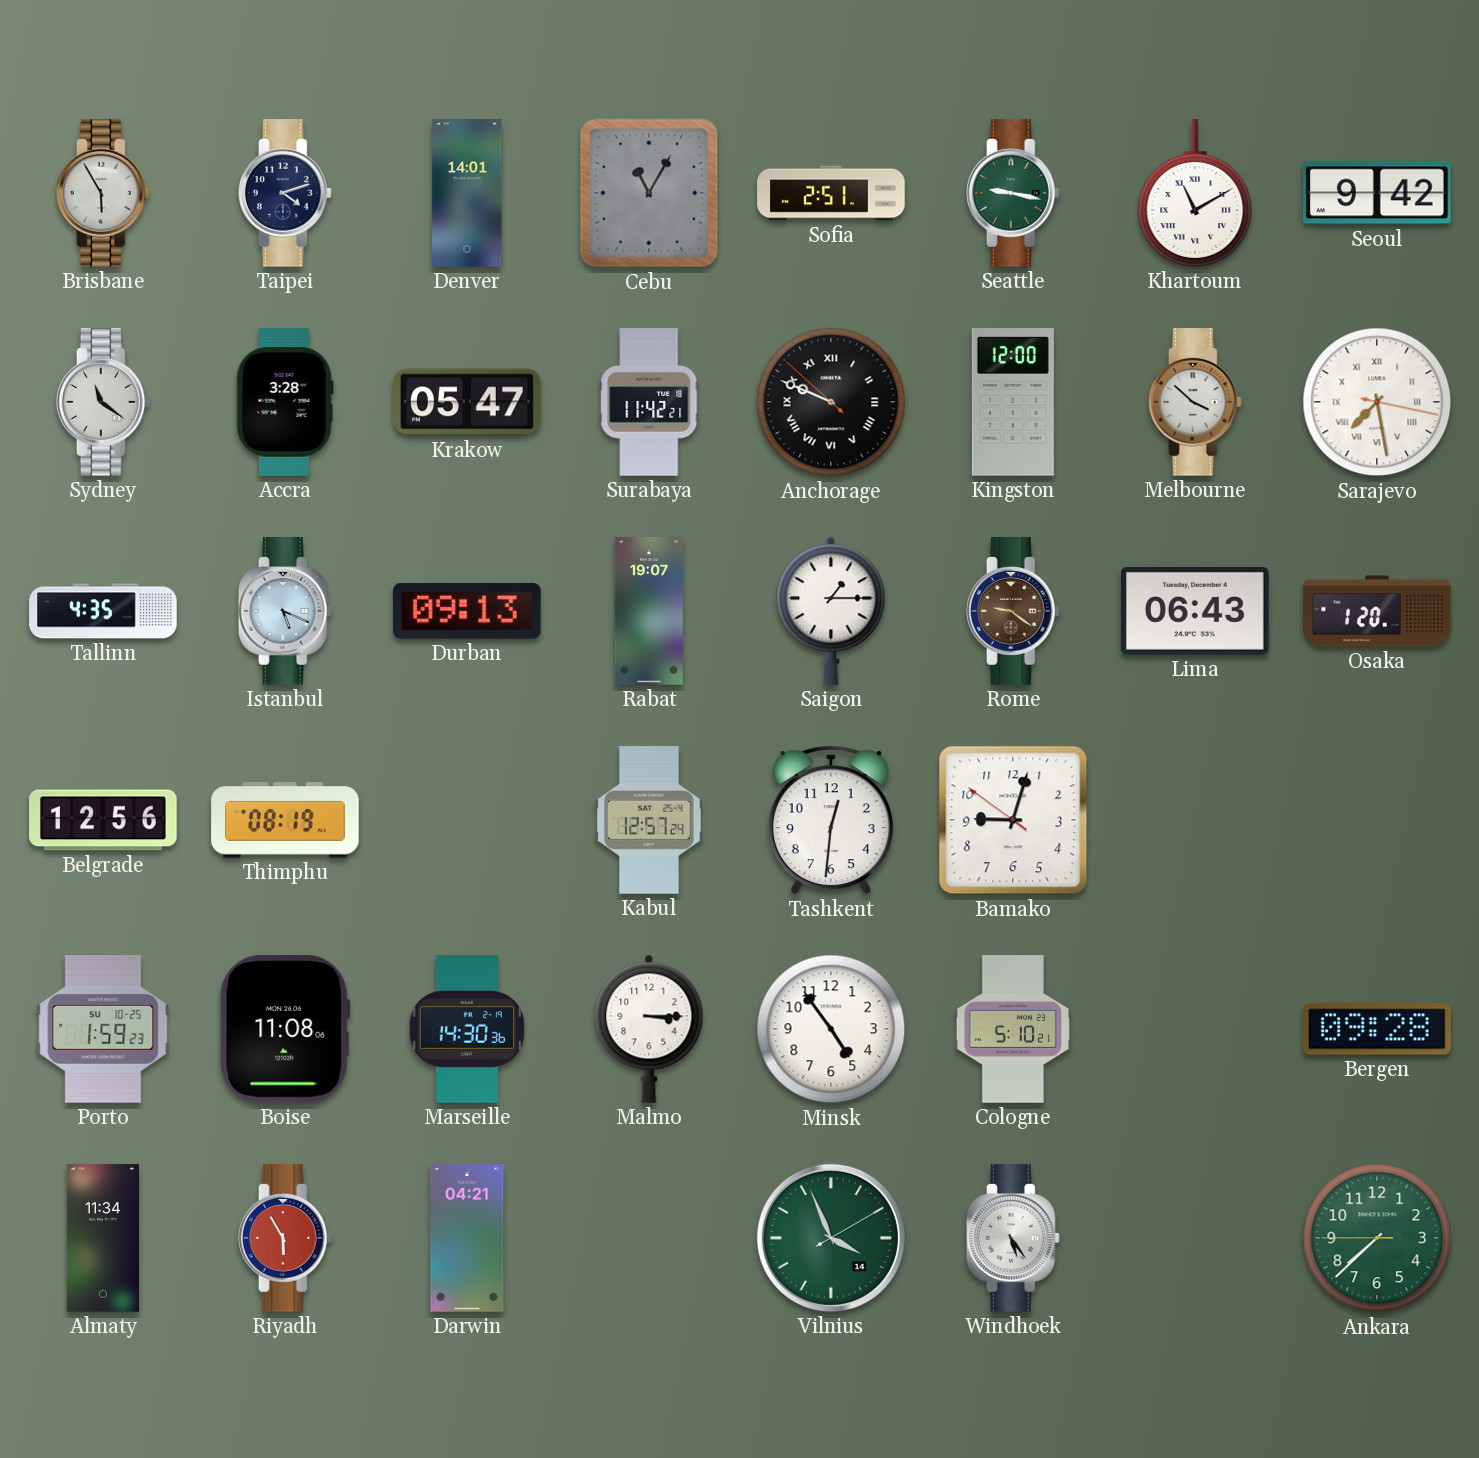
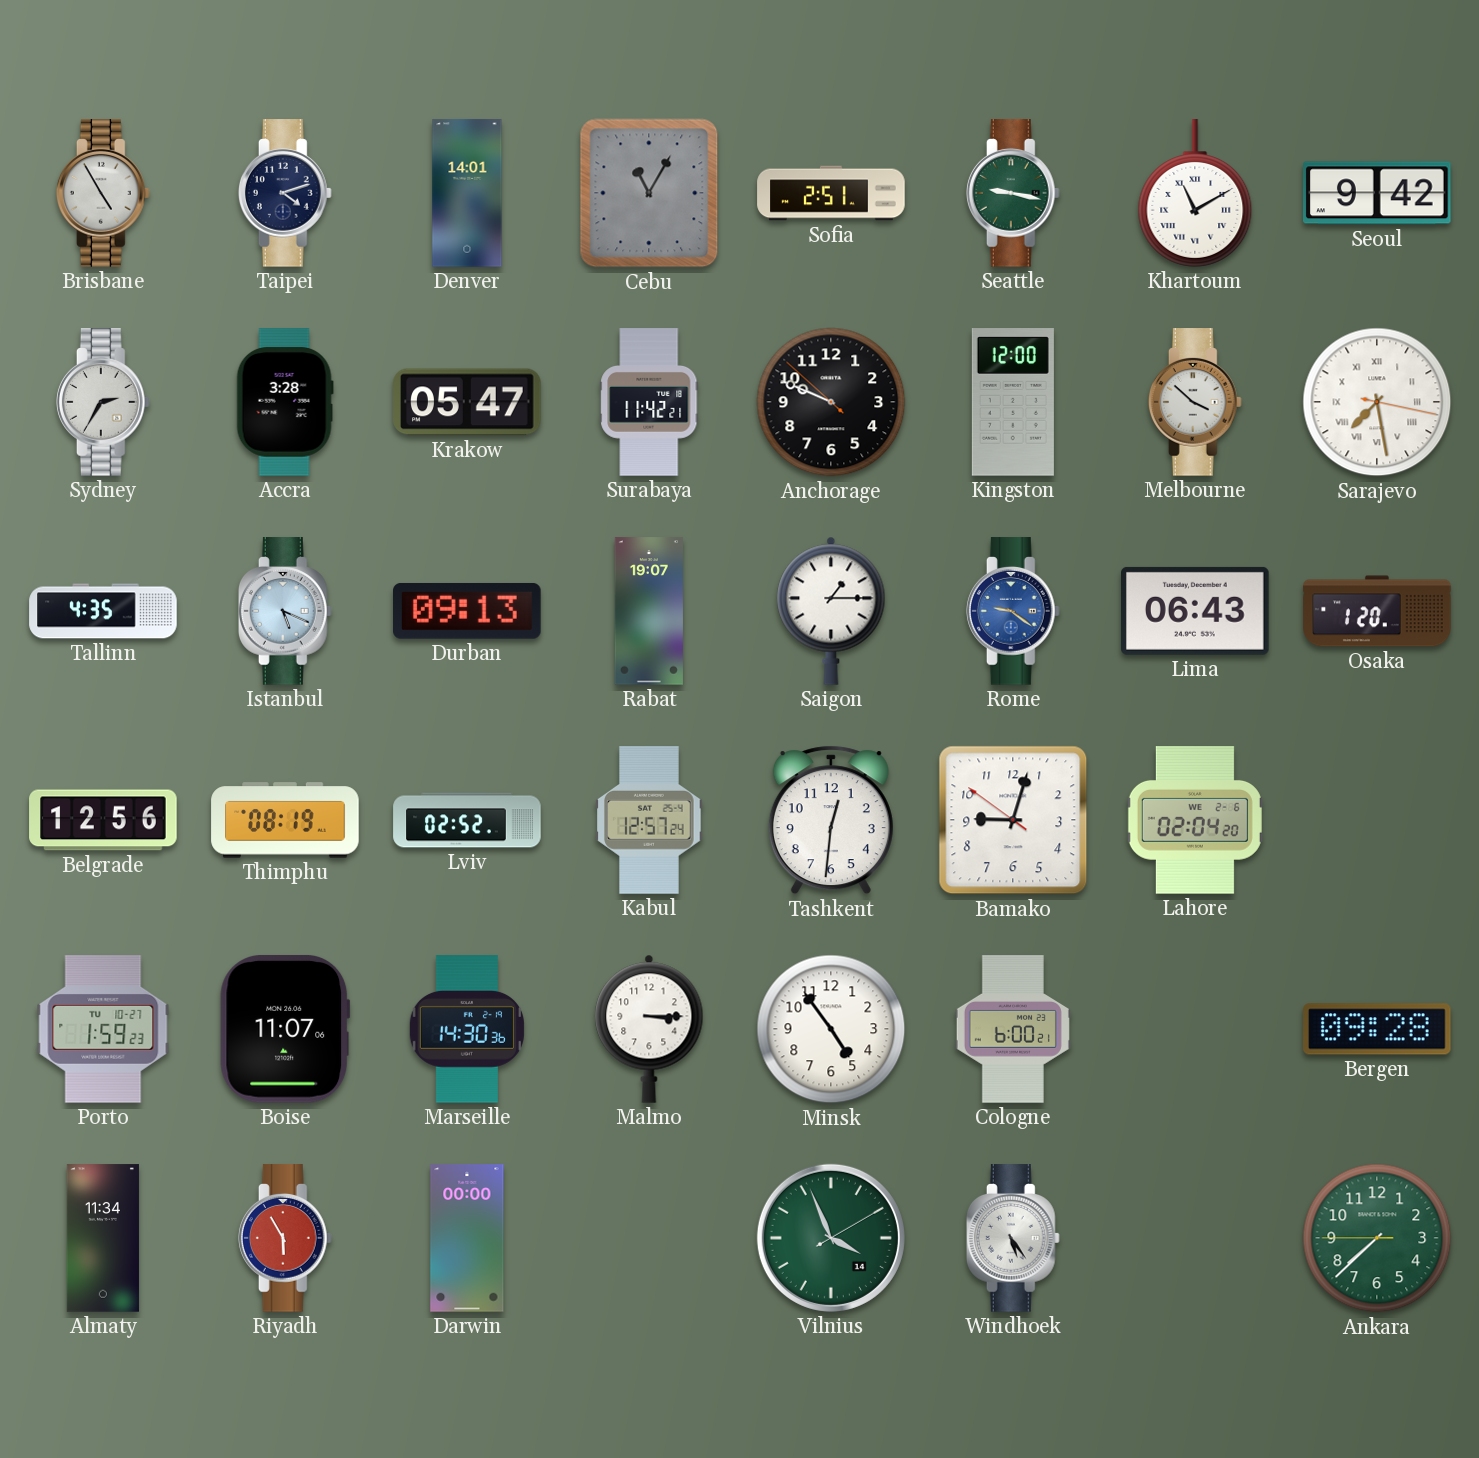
Brisbane: 5:55 -> 4:55 (103, 193)
Sydney: 11:21 -> 2:35 (103, 402)
Anchorage numerals: Roman -> Arabic (831, 402)
Rome dial: brown -> blue (1013, 611)
Lviv: none -> 02:52 (467, 820)
Lahore: none -> 02:04 (1195, 820)
Porto date: SU 10-25 -> TU 10-27 (103, 1029)
Boise: 11:08 -> 11:07 (285, 1029)
Cologne: 5:10 -> 6:00 (1013, 1029)
Darwin: 04:21 -> 00:00 (467, 1238)
